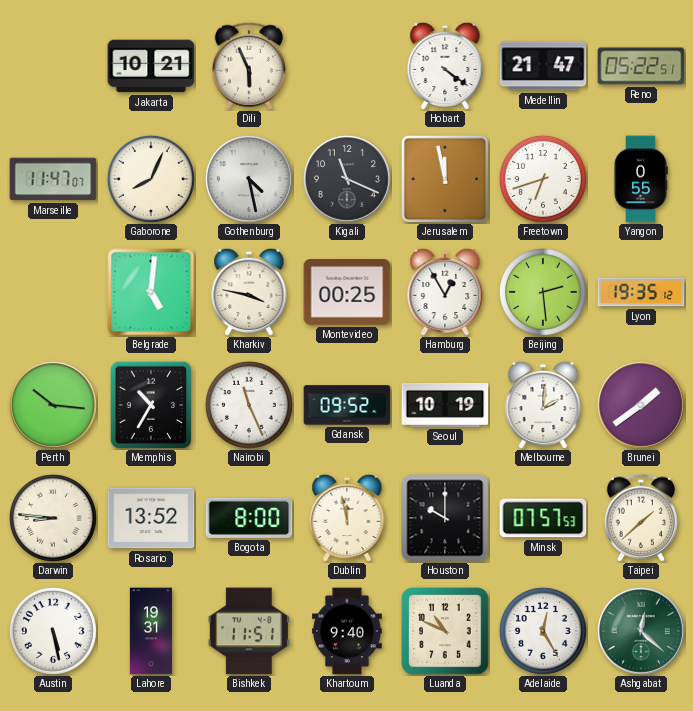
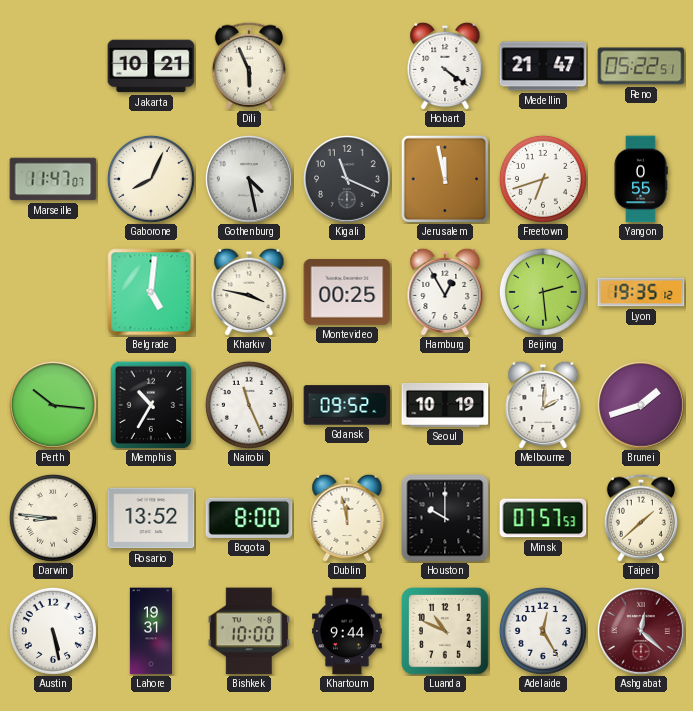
Brunei: 1:39 -> 1:42 (641, 405)
Bishkek: 11:51 -> 10:00 (249, 631)
Khartoum: 9:40 -> 9:44 (348, 631)
Ashgabat dial: green -> burgundy (641, 631)
